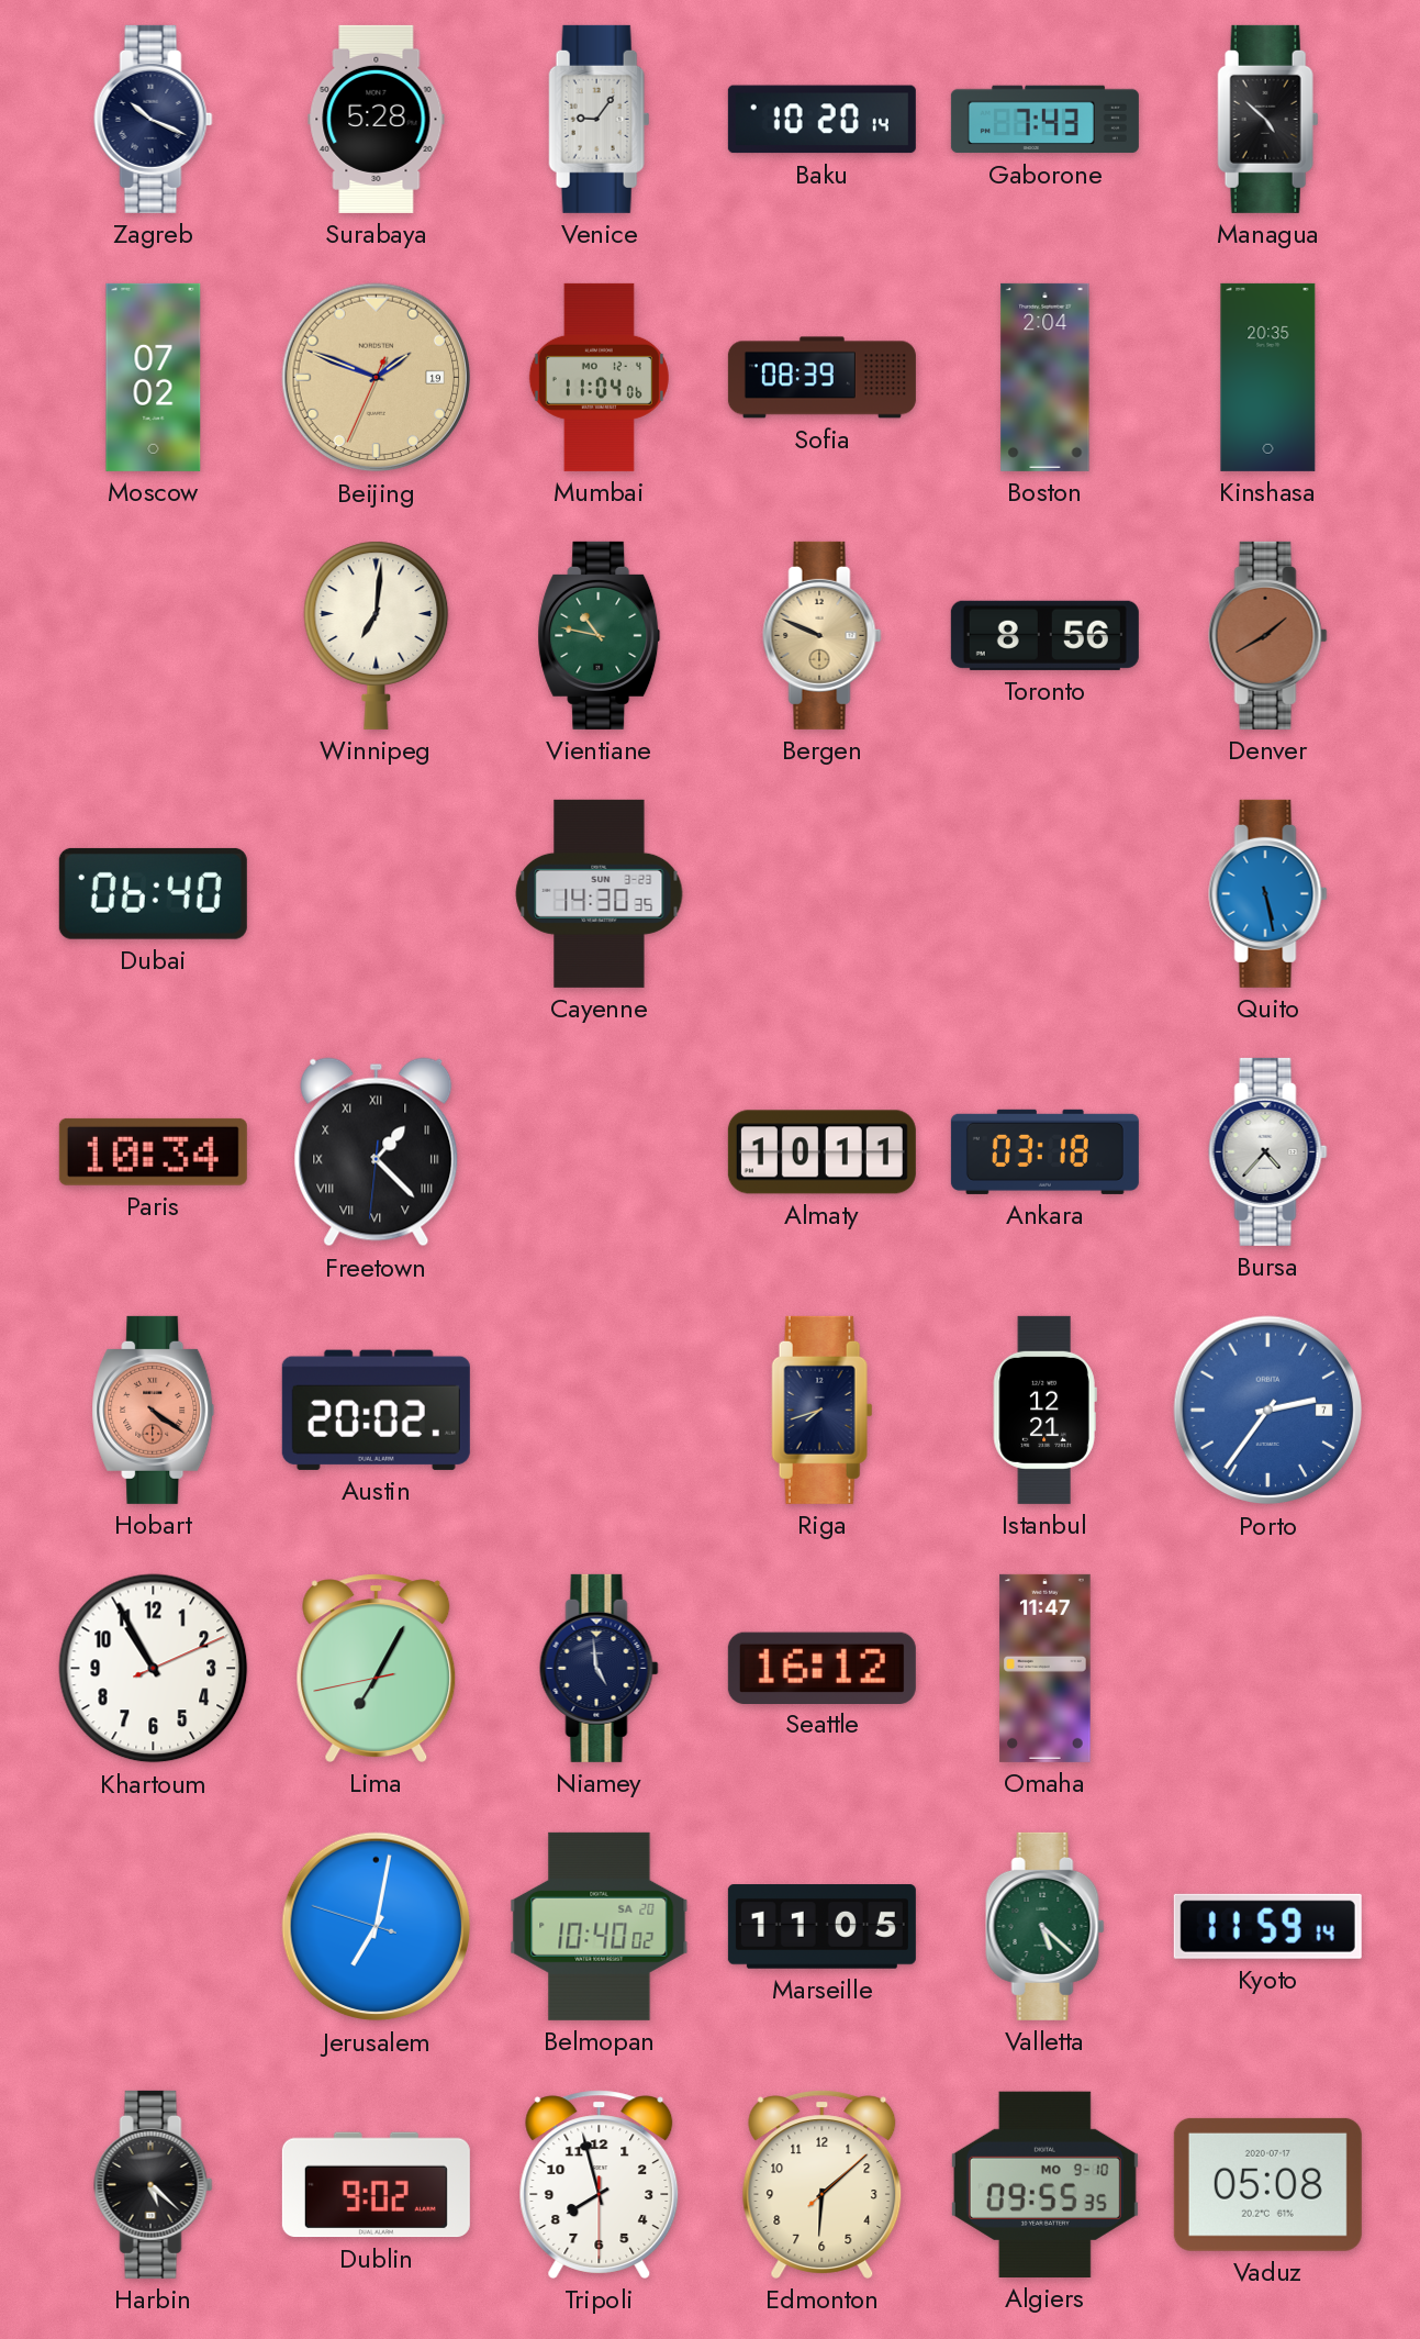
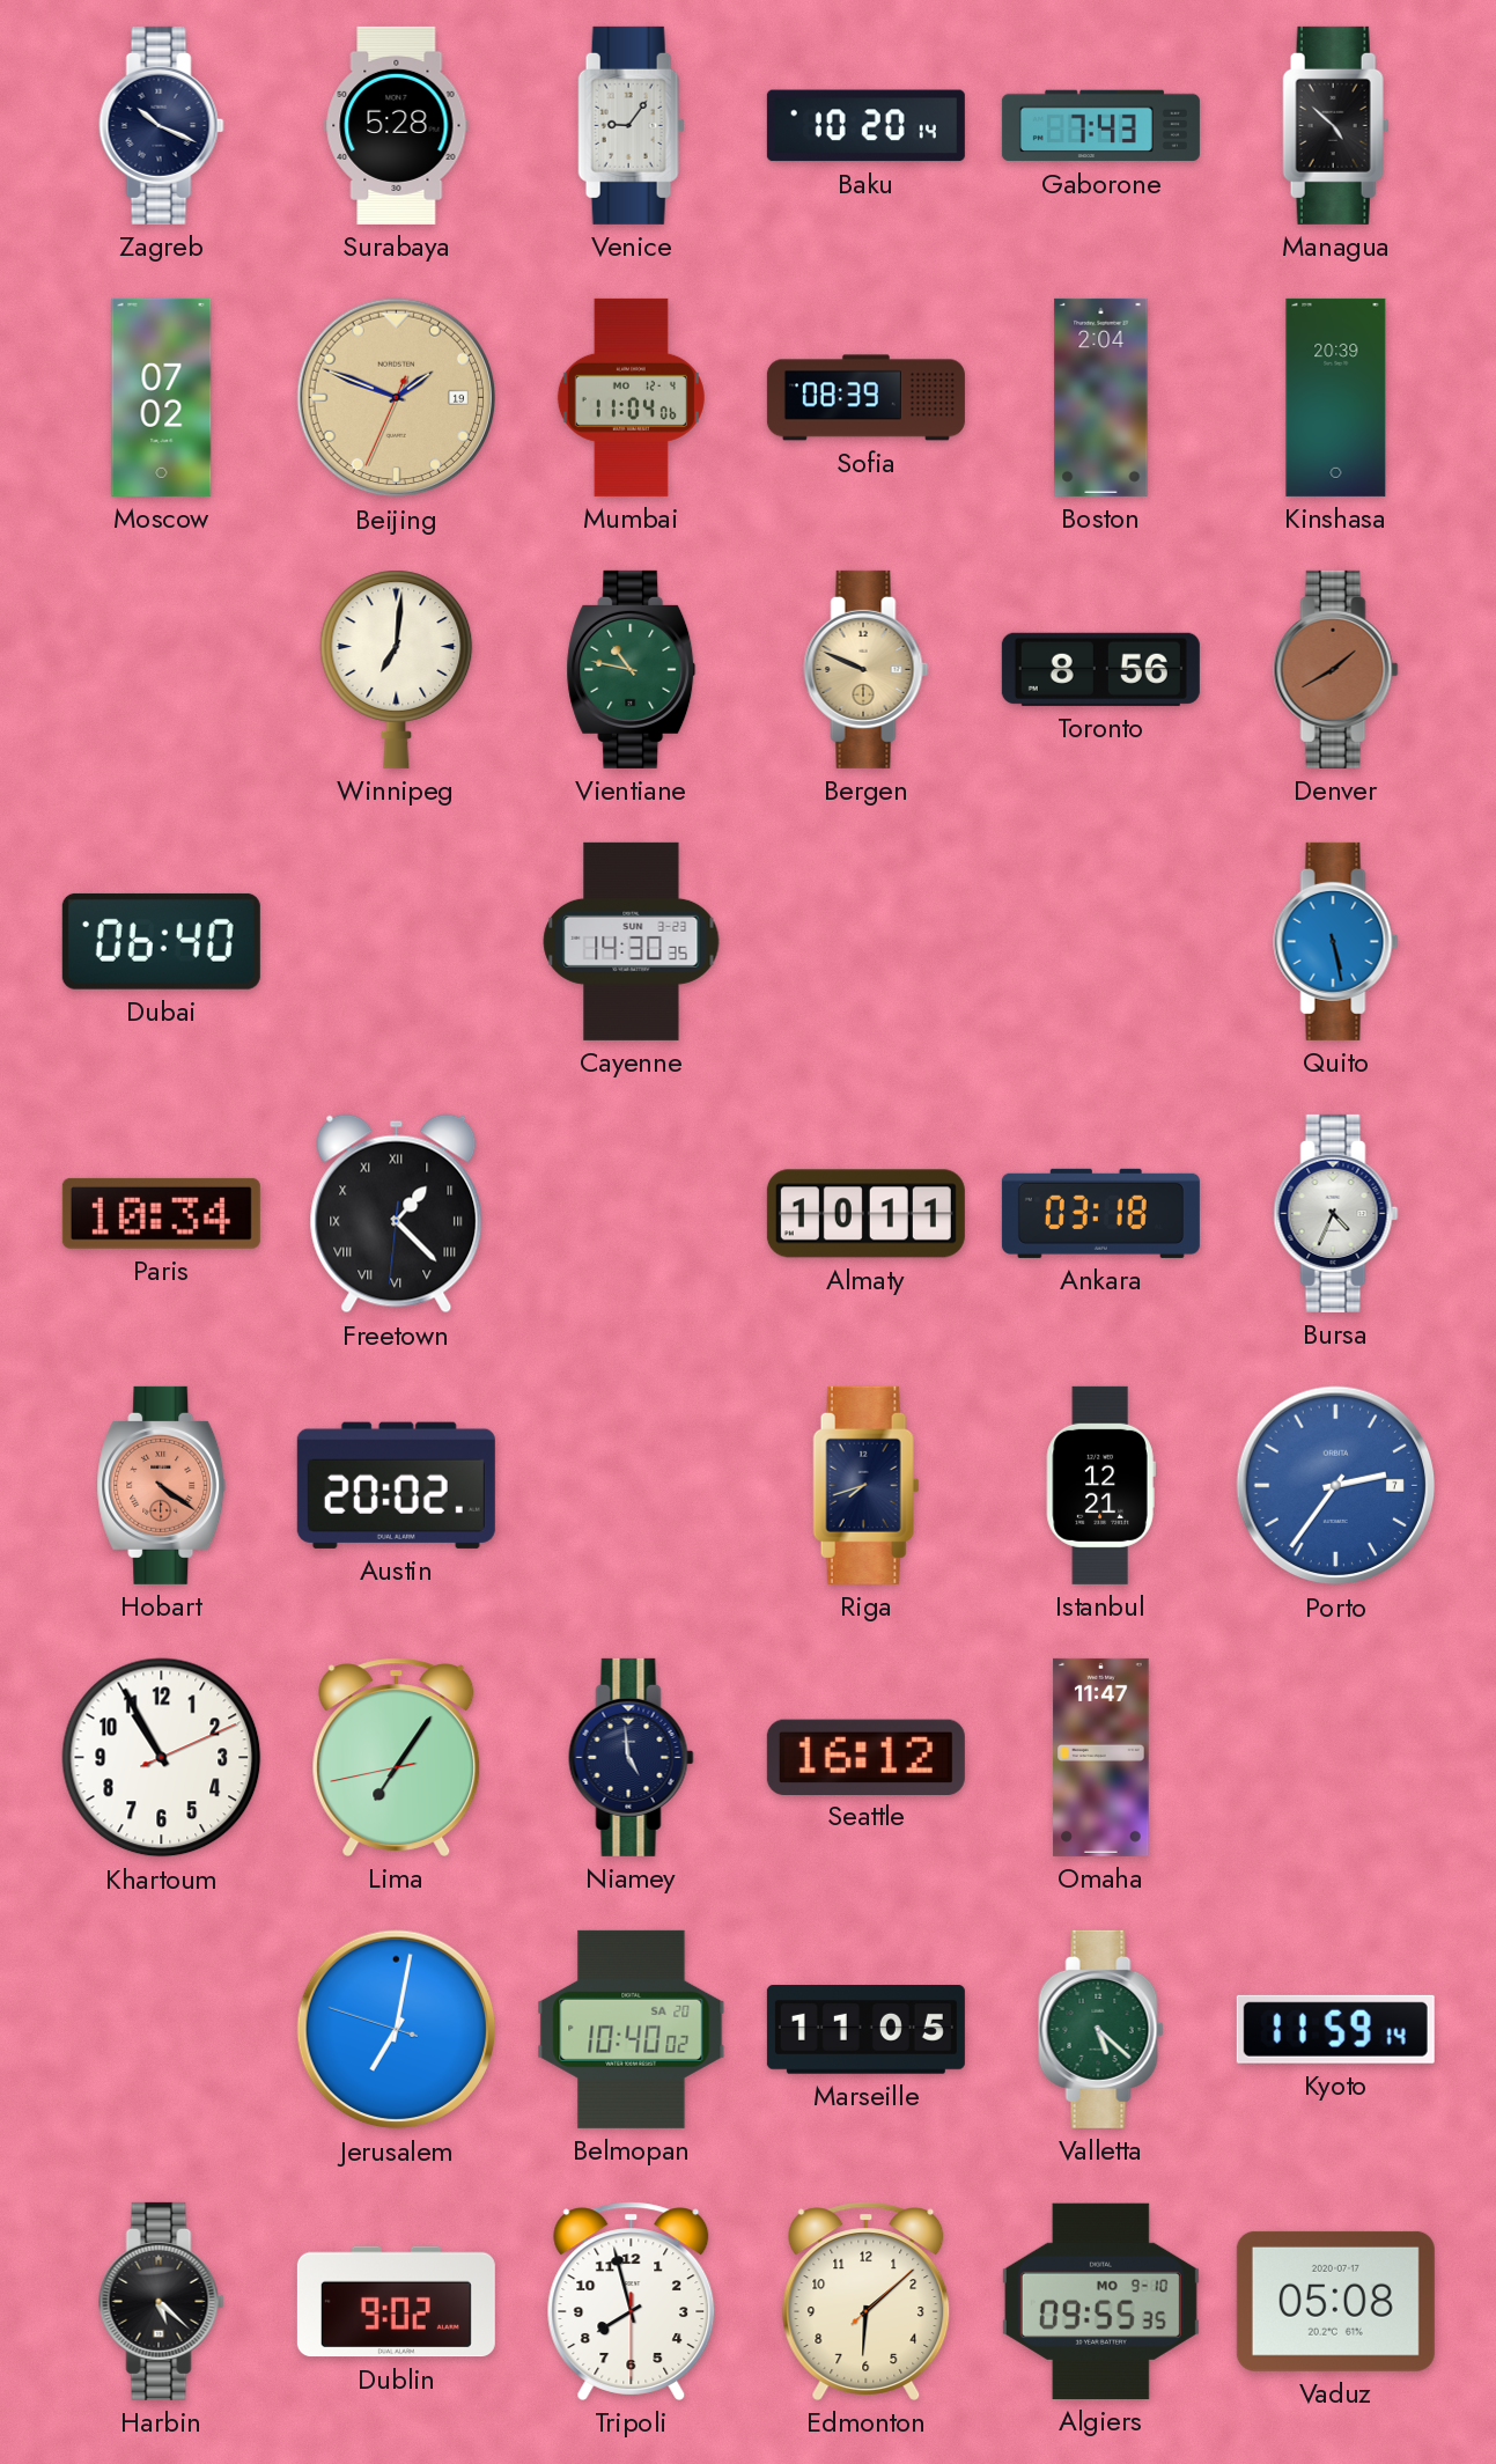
Kinshasa: 20:35 -> 20:39 (1336, 397)
Bursa: 4:37 -> 4:34 (1336, 1213)
Lima: 7:04 -> 7:05 (397, 1757)
